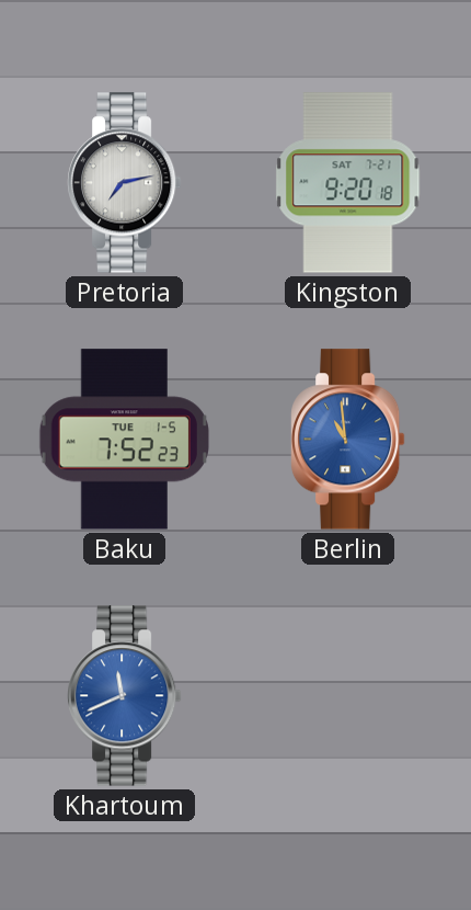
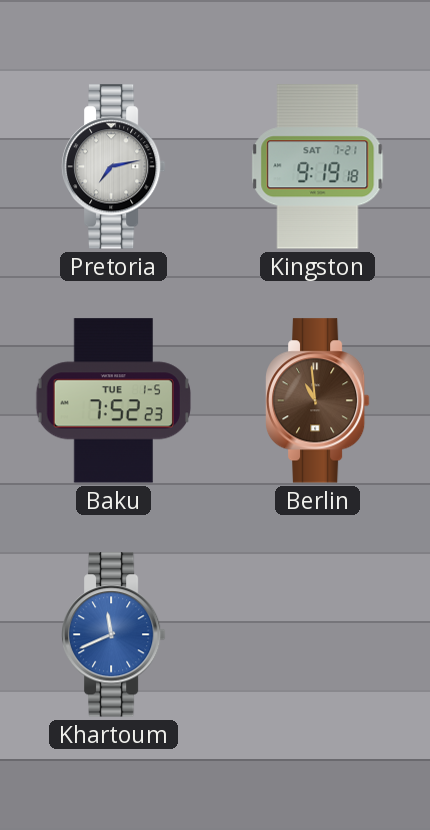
Kingston: 9:20 -> 9:19 (318, 167)
Berlin dial: blue -> brown (317, 401)
